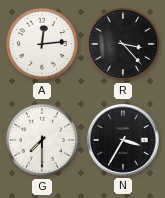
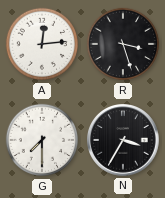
R: 3:23 -> 3:27 (123, 44)
